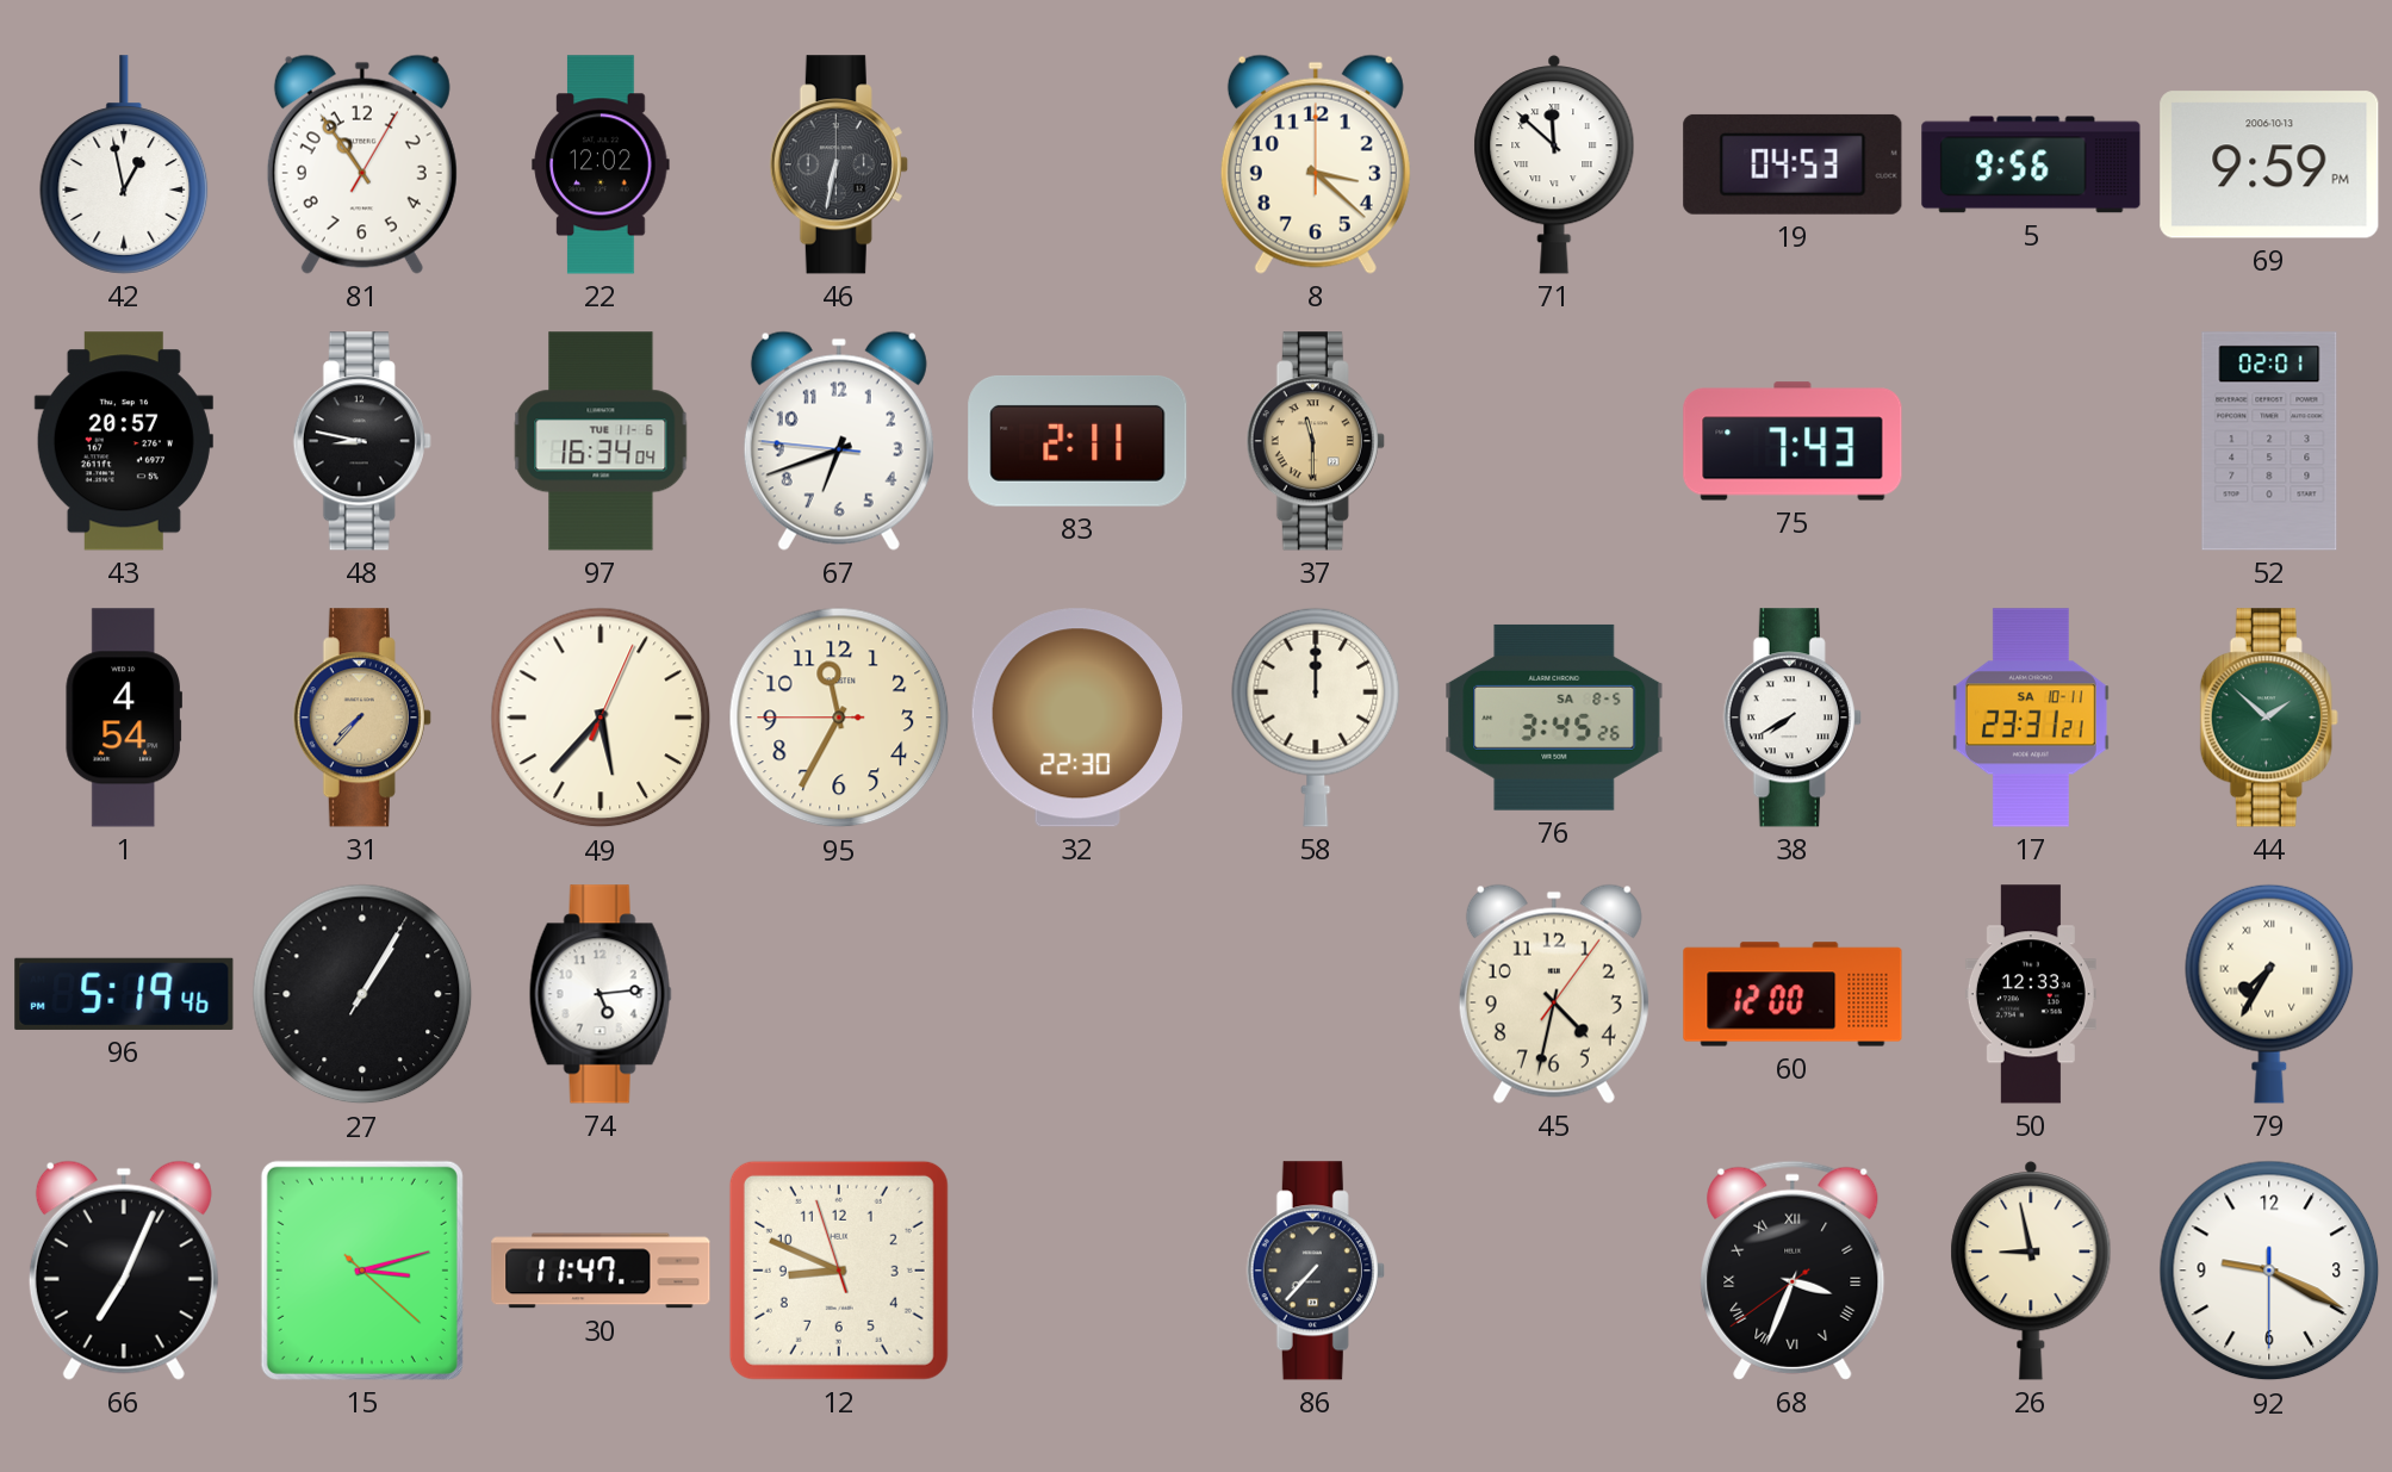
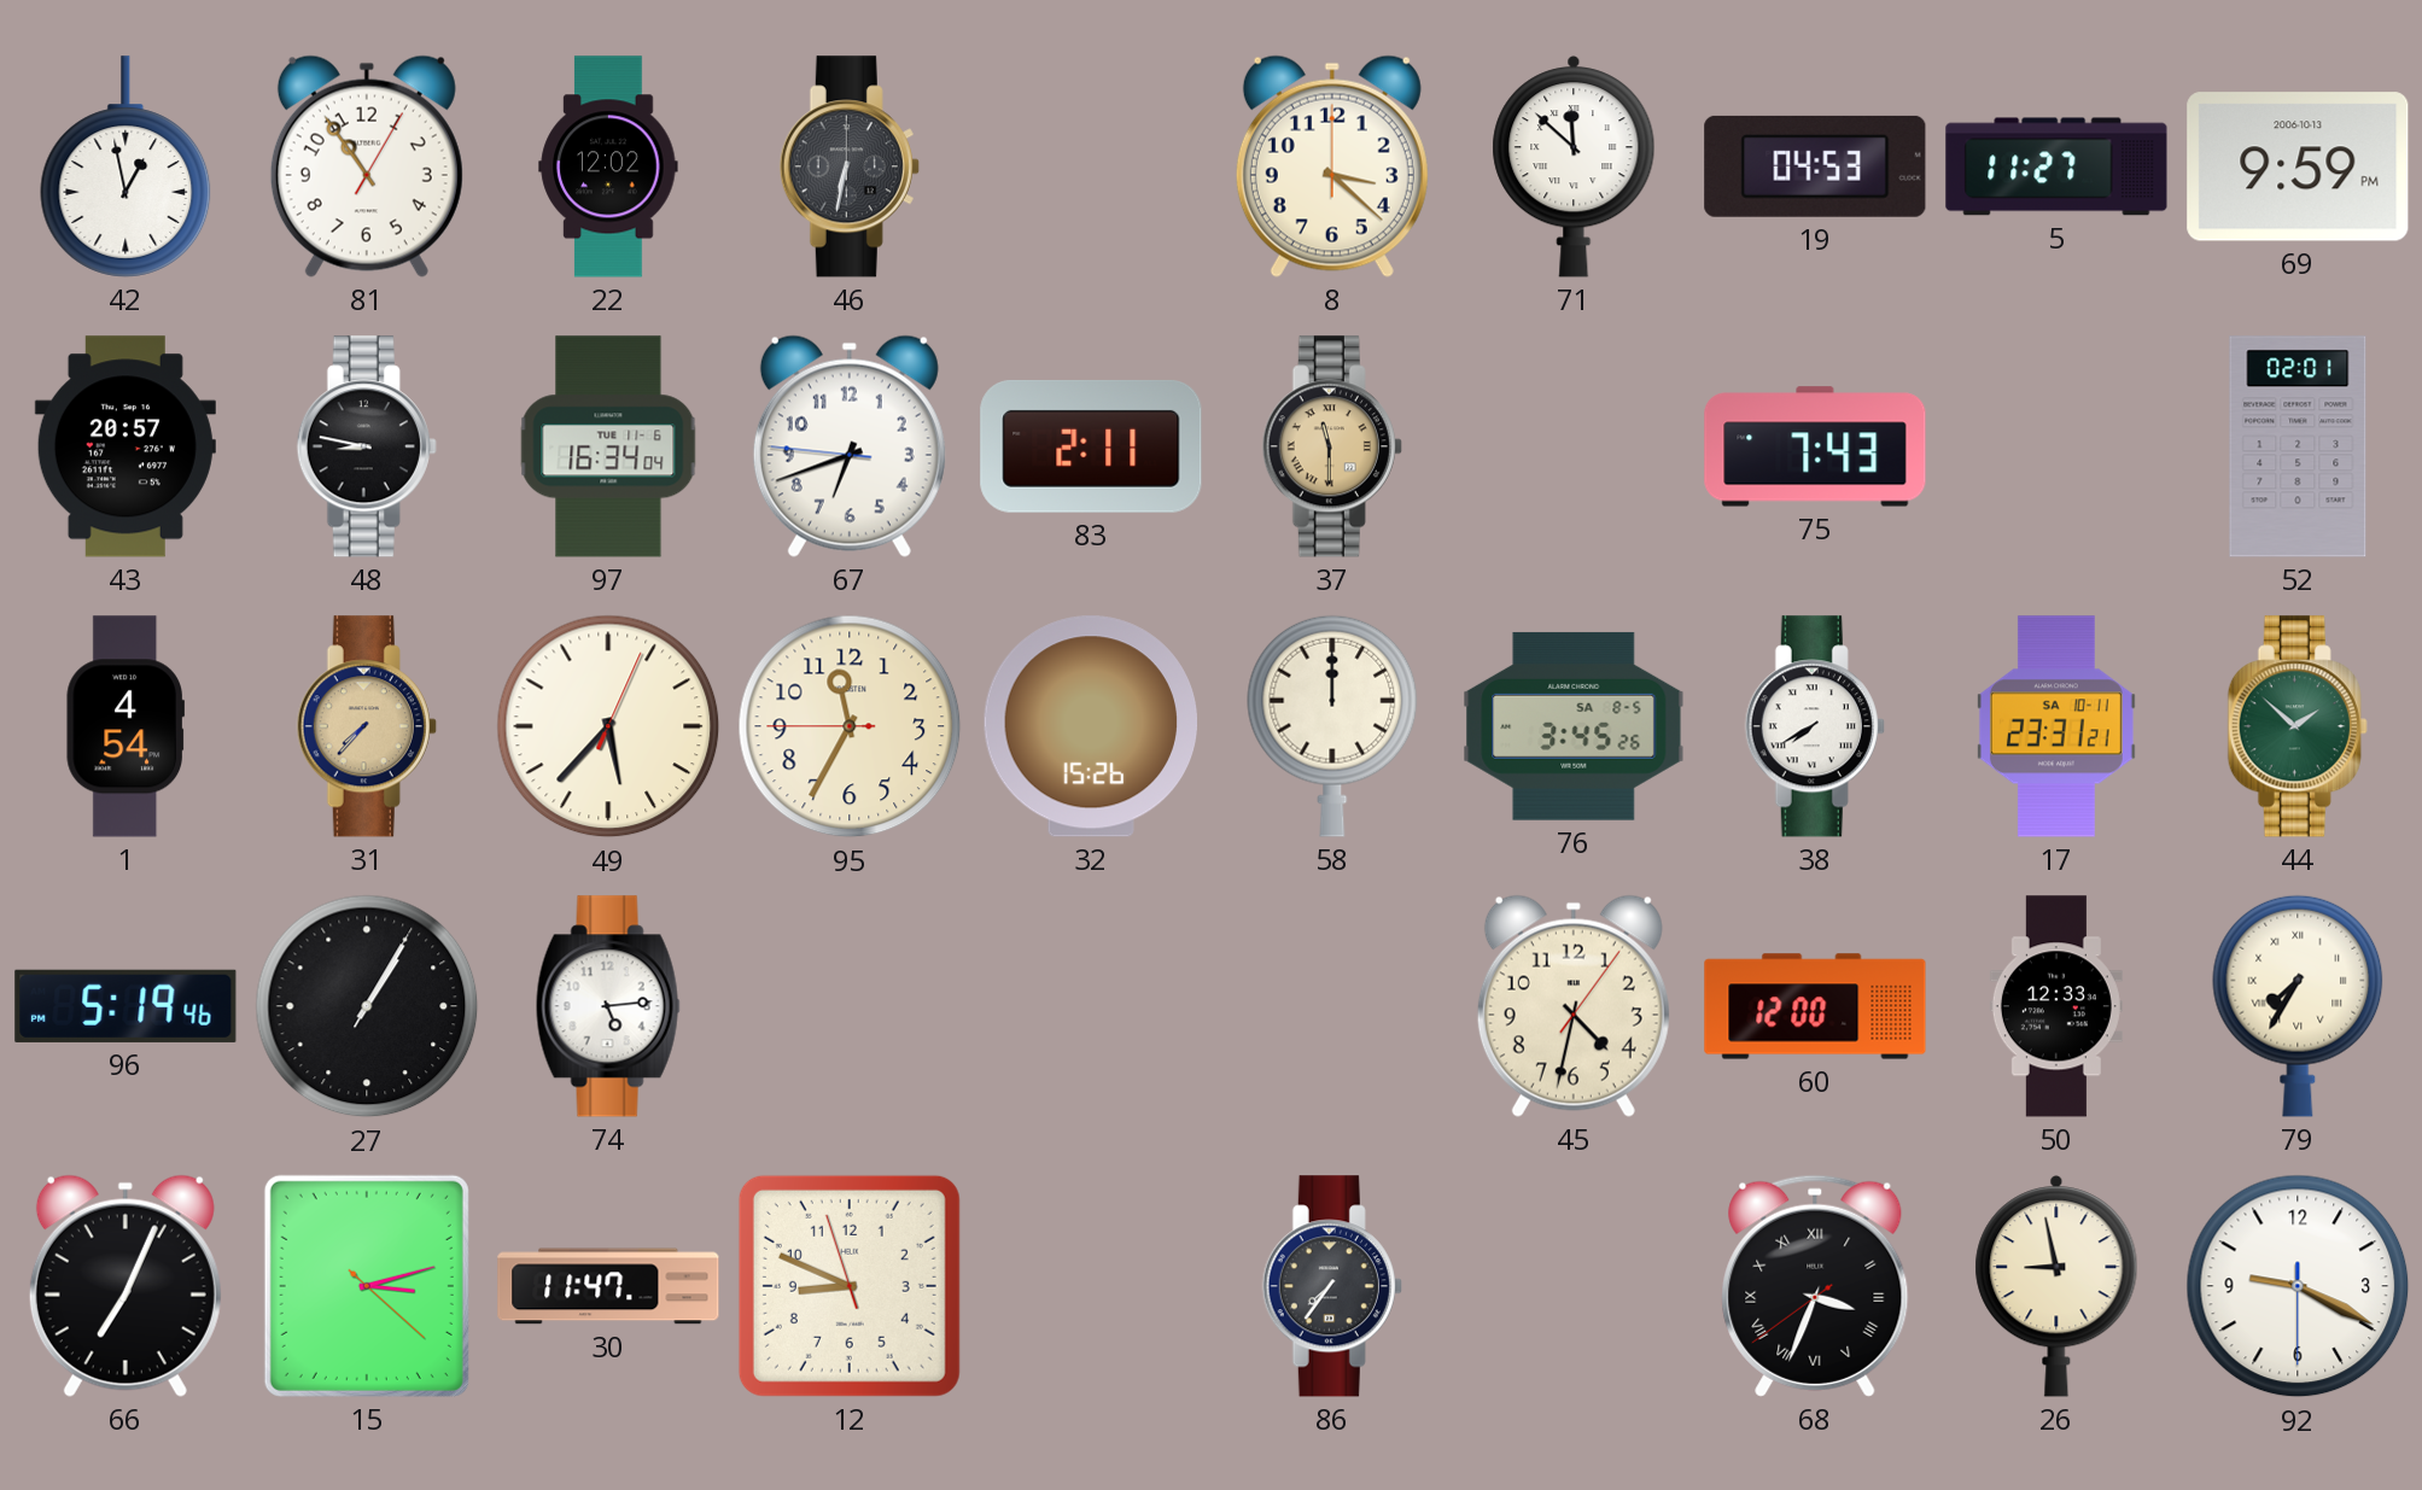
5: 9:56 -> 11:27 (2056, 166)
32: 22:30 -> 15:26 (1090, 726)
86: 7:37 -> 7:36 (1332, 1286)
